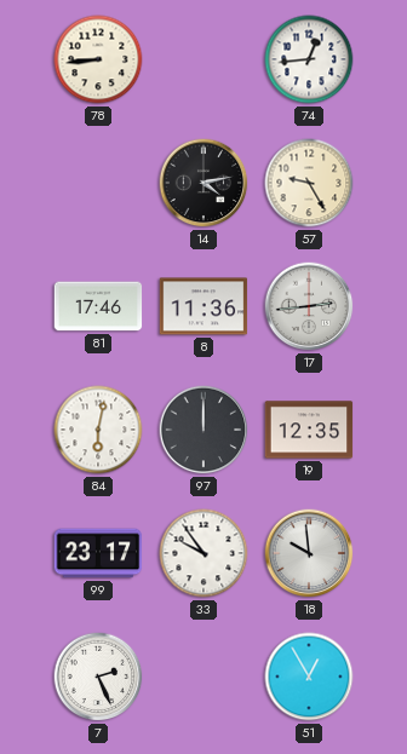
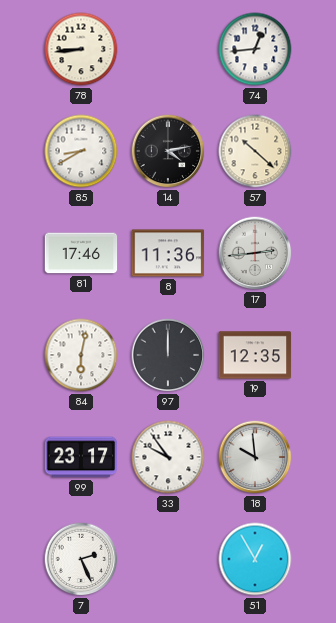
85: none -> 8:40 (81, 151)
57: 9:25 -> 10:22 (255, 151)
